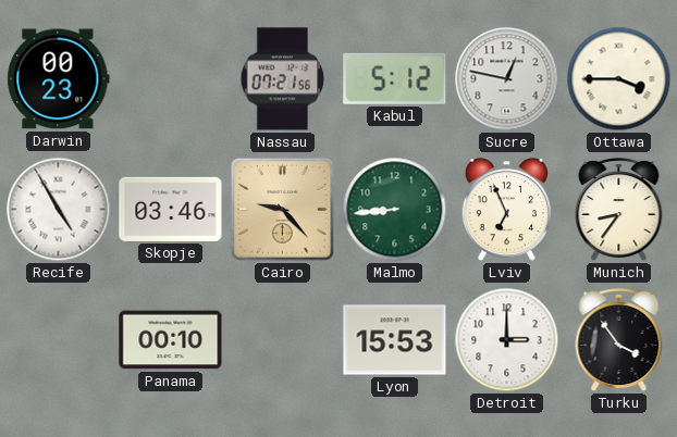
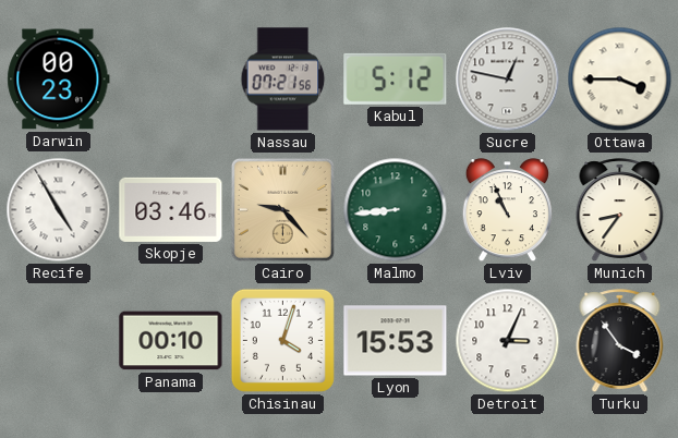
Lviv: 6:56 -> 10:56 (507, 210)
Chisinau: none -> 4:03 (282, 340)
Detroit: 3:00 -> 3:04 (508, 341)
